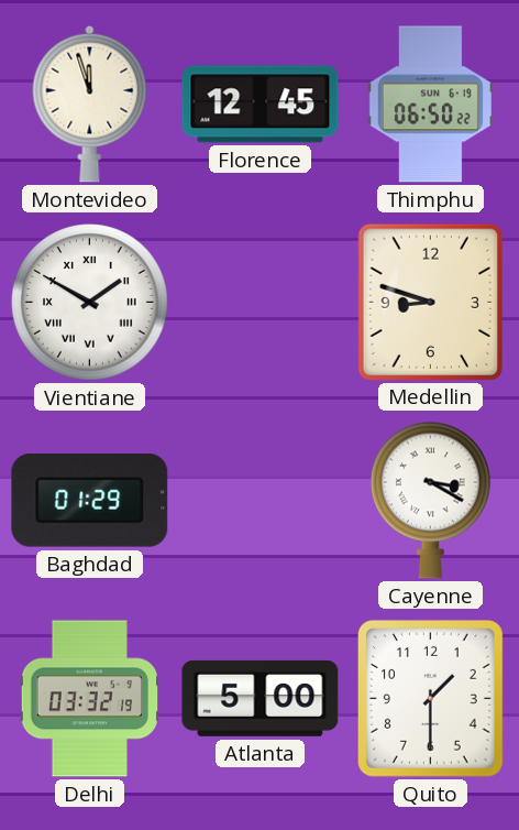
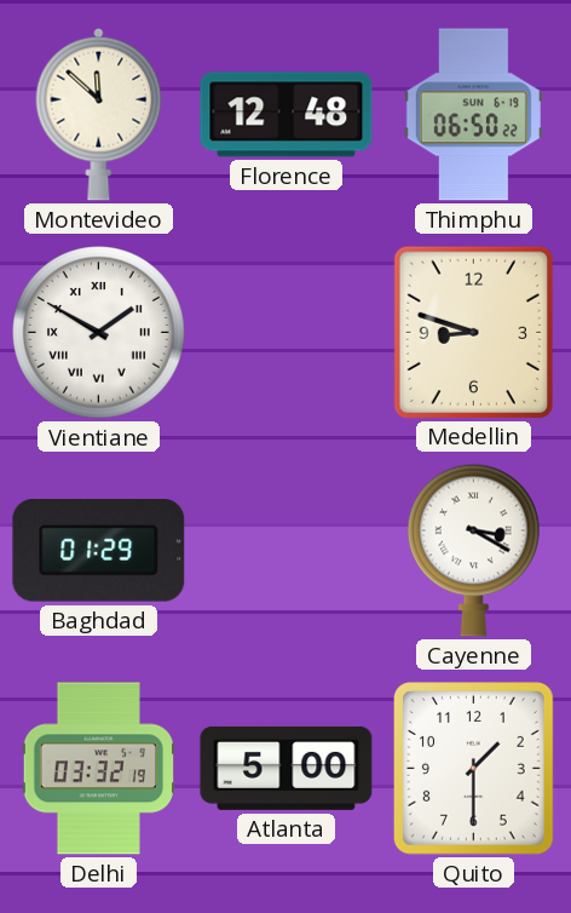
Montevideo: 11:57 -> 11:52 (99, 114)
Florence: 12:45 -> 12:48 (287, 115)
